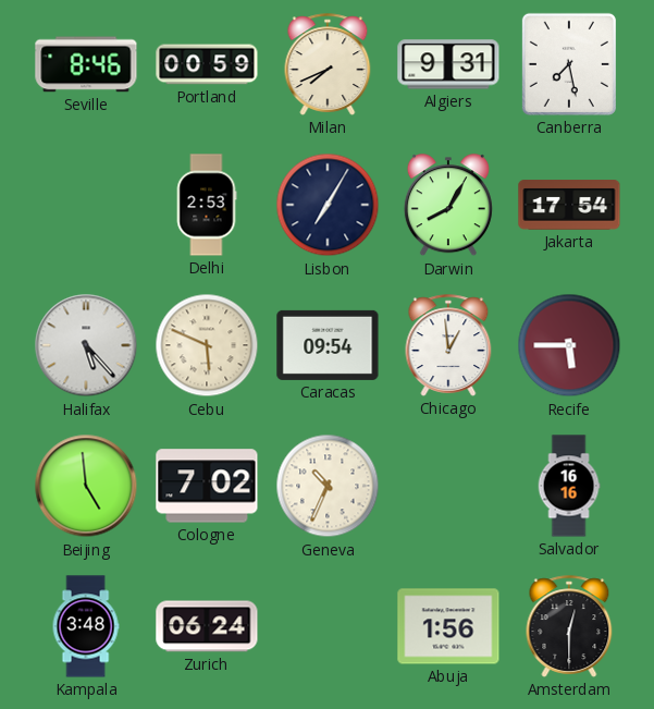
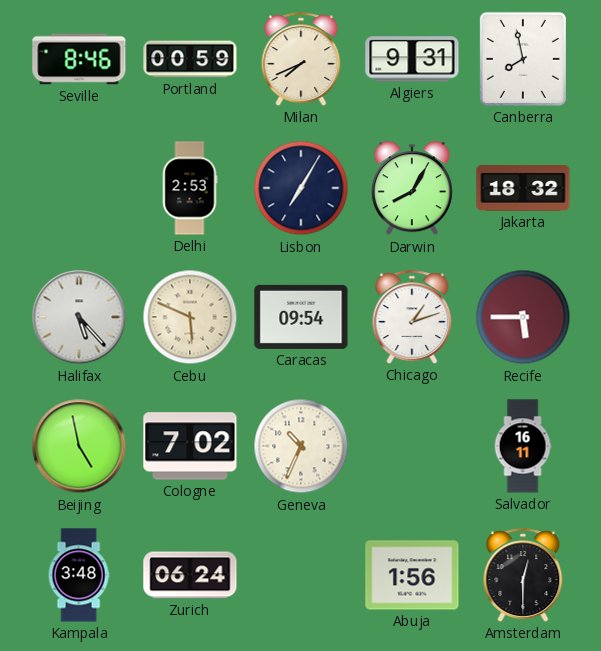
Canberra: 7:28 -> 7:58 (523, 59)
Jakarta: 17:54 -> 18:32 (523, 188)
Chicago: 12:59 -> 1:12 (412, 317)
Beijing: 4:59 -> 4:58 (79, 446)
Salvador: 16:16 -> 16:11 (523, 446)
